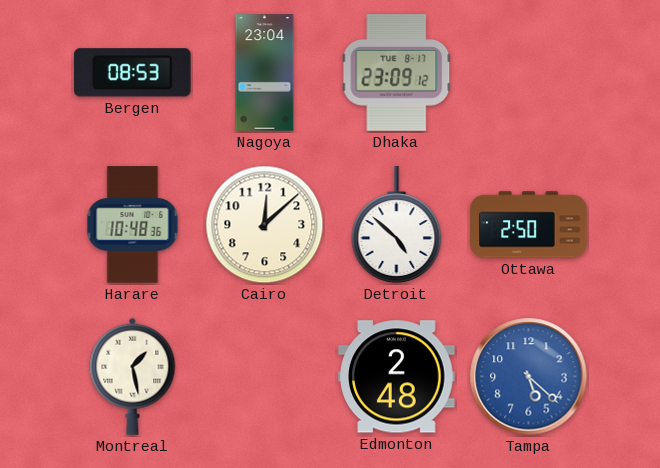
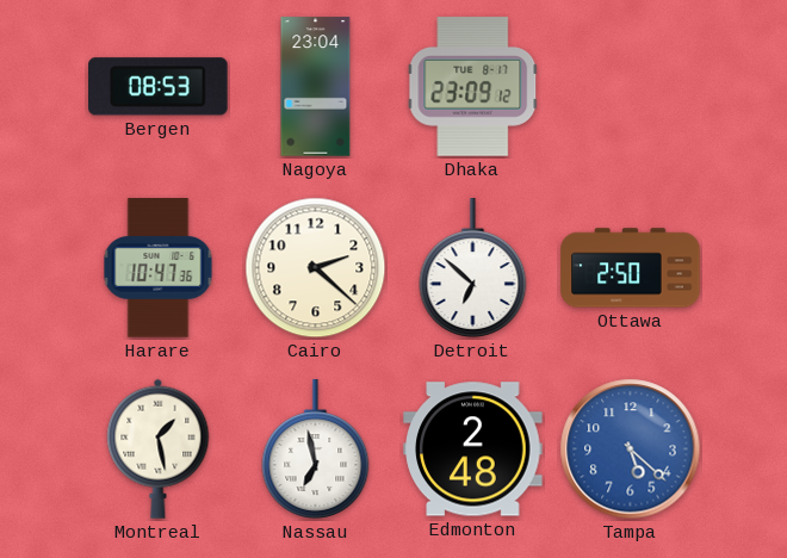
Harare: 10:48 -> 10:47 (159, 268)
Cairo: 12:08 -> 2:22 (316, 268)
Detroit: 4:52 -> 6:52 (473, 268)
Nassau: none -> 6:58 (316, 449)
